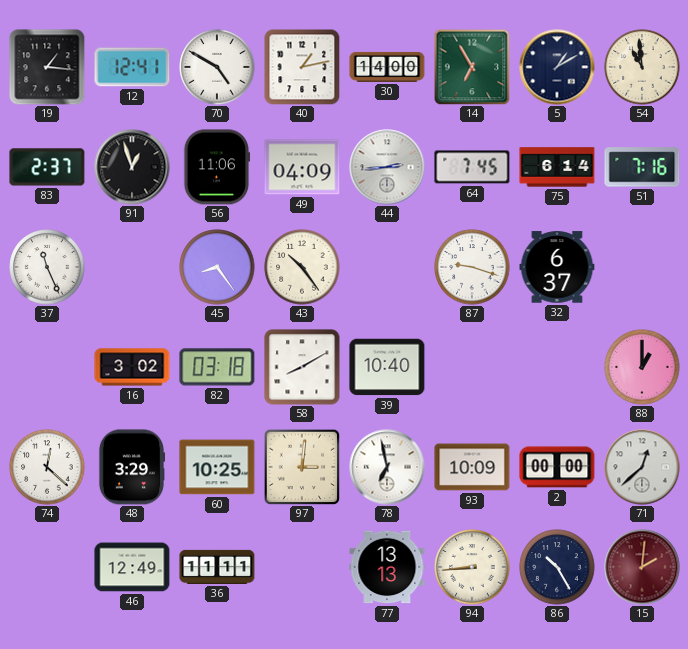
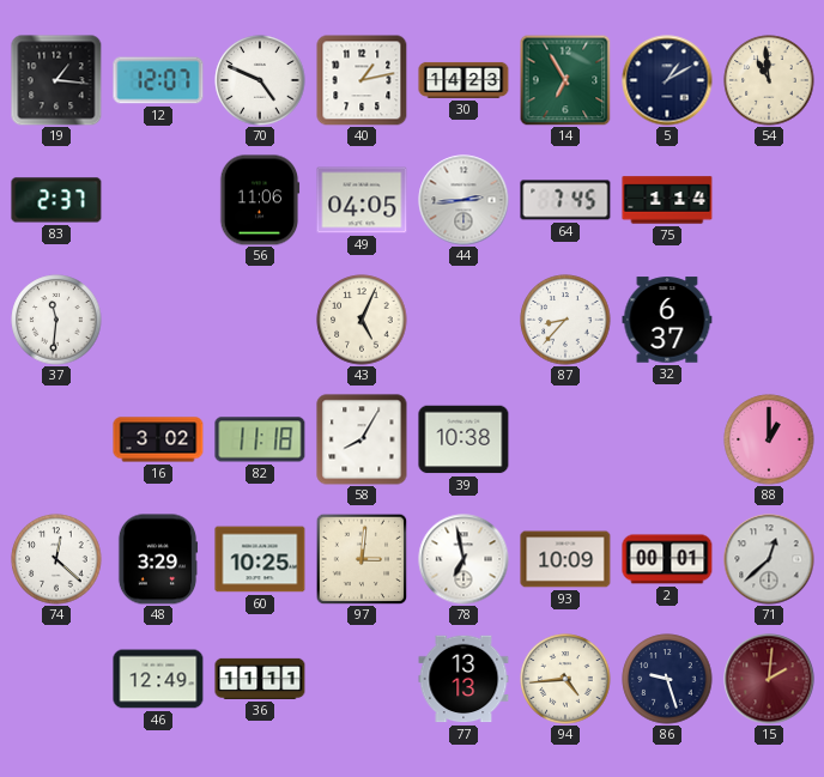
12: 12:41 -> 12:07 (158, 80)
70: 4:50 -> 4:49 (260, 80)
30: 14:00 -> 14:23 (463, 80)
91: 12:57 -> none (132, 167)
49: 04:09 -> 04:05 (362, 200)
75: 6:14 -> 1:14 (667, 200)
51: 7:16 -> none (642, 167)
37: 11:26 -> 11:31 (56, 320)
45: 8:24 -> none (217, 267)
43: 10:24 -> 5:04 (362, 320)
87: 9:18 -> 8:37 (565, 320)
82: 03:18 -> 11:18 (260, 439)
58: 8:10 -> 8:05 (362, 439)
39: 10:40 -> 10:38 (463, 439)
2: 00:00 -> 00:01 (667, 559)
94: 8:44 -> 4:44 (565, 679)
86: 10:25 -> 9:27 (667, 679)
